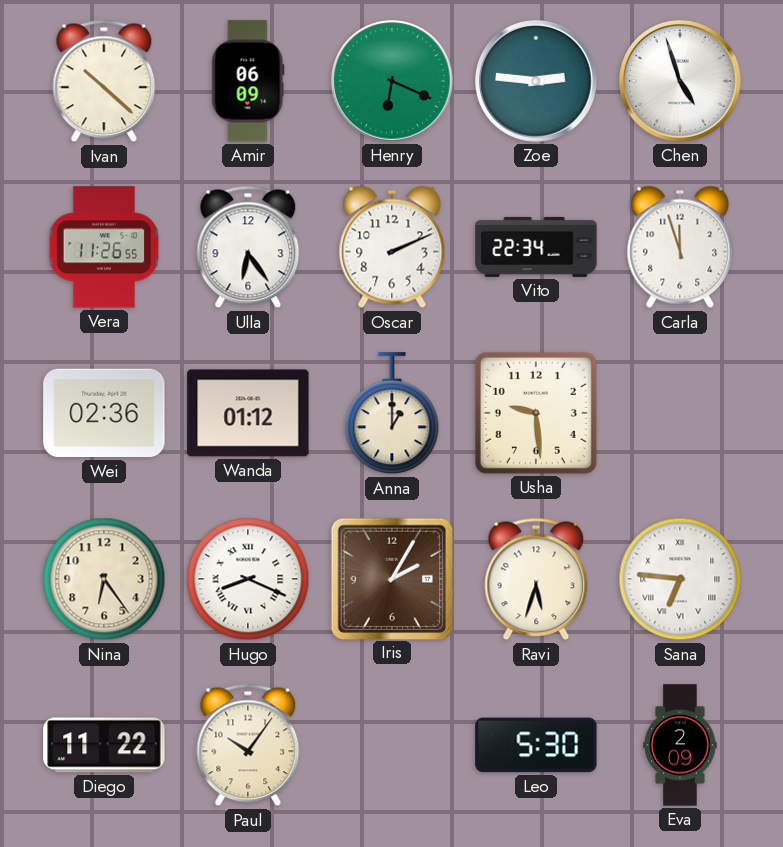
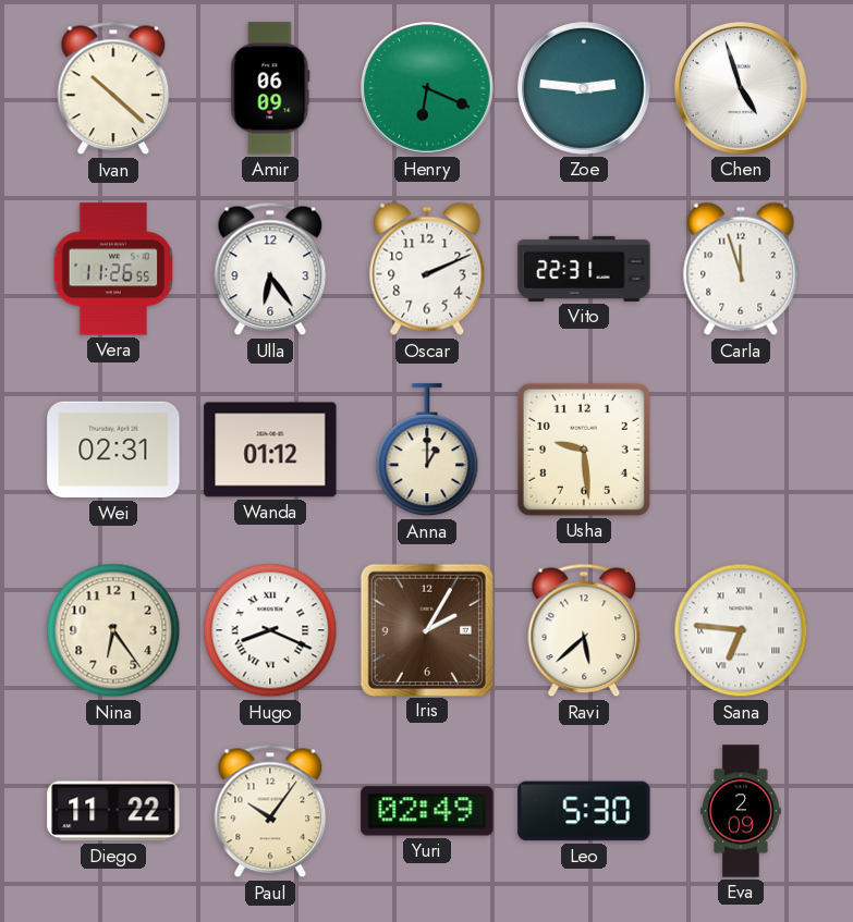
Vito: 22:34 -> 22:31 (584, 269)
Wei: 02:36 -> 02:31 (113, 450)
Ravi: 5:33 -> 5:38 (584, 630)
Yuri: none -> 02:49 (427, 811)
